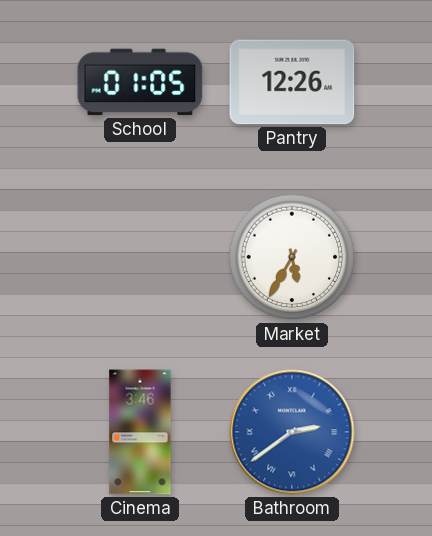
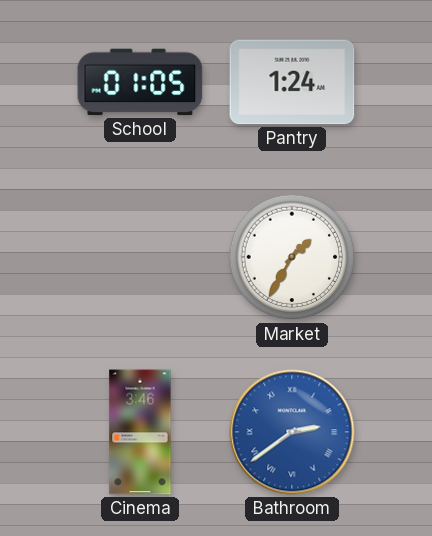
Pantry: 12:26 -> 1:24 (292, 82)
Market: 5:35 -> 1:35 (292, 257)
